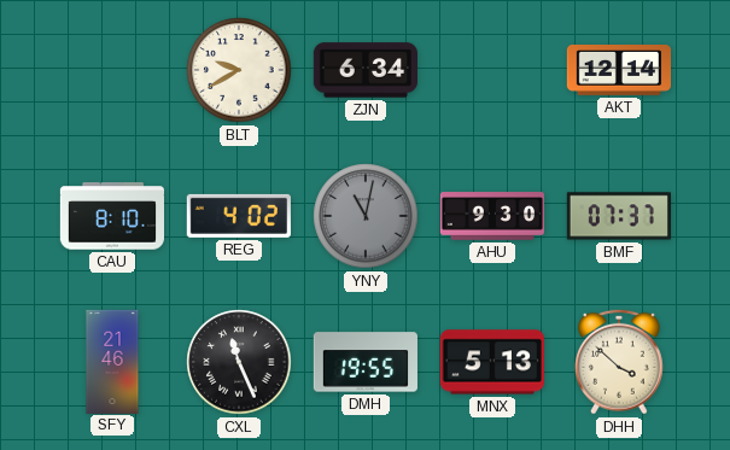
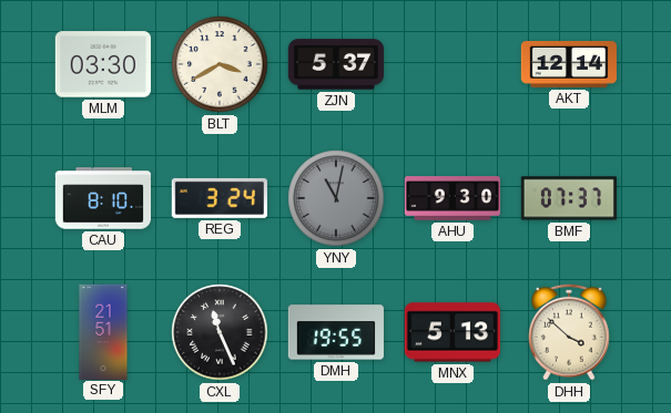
MLM: none -> 03:30 (103, 64)
BLT: 9:40 -> 3:40 (220, 64)
ZJN: 6:34 -> 5:37 (335, 64)
REG: 4:02 -> 3:24 (220, 198)
SFY: 21:46 -> 21:51 (103, 331)
